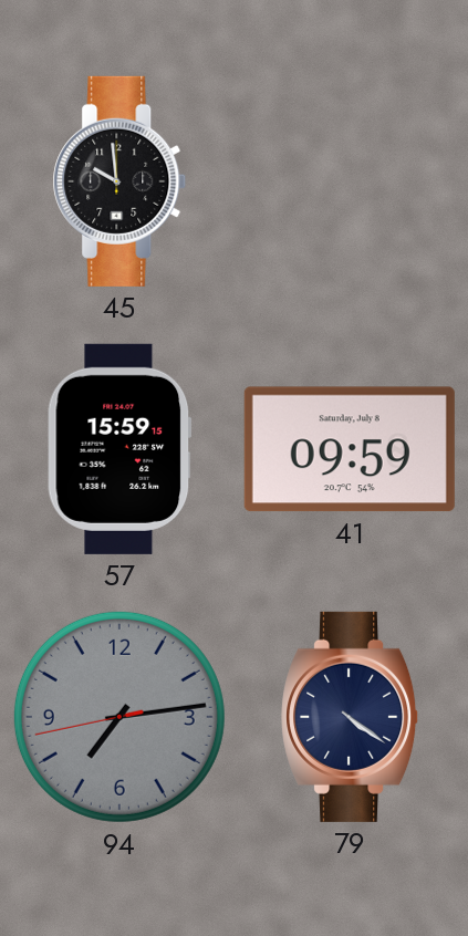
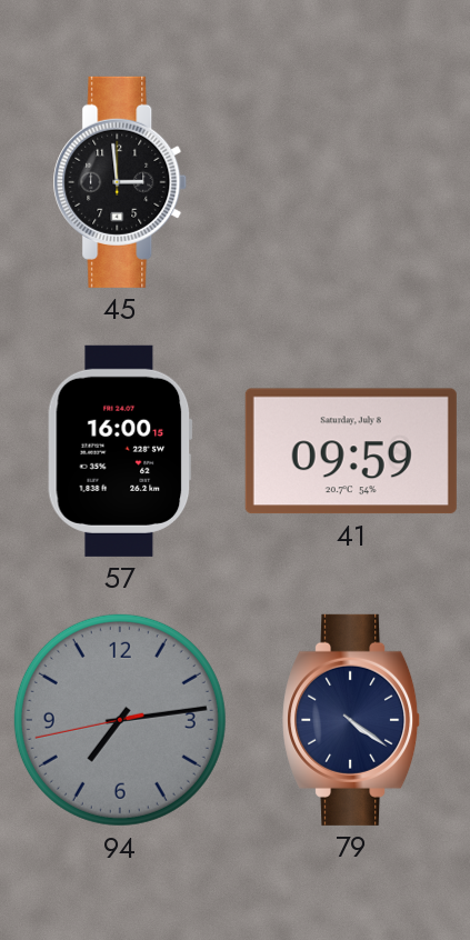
45: 9:59 -> 2:59 (120, 182)
57: 15:59 -> 16:00 (120, 451)
